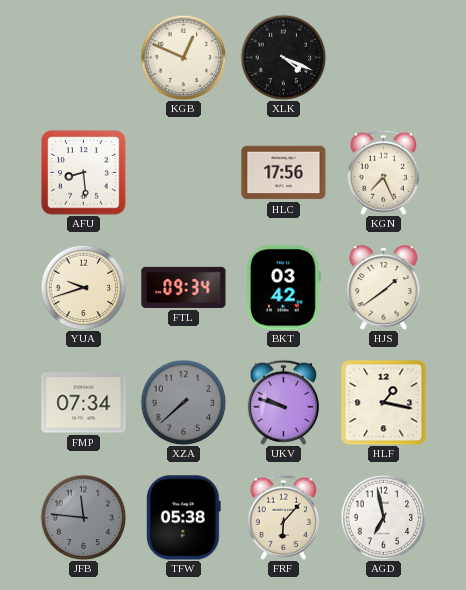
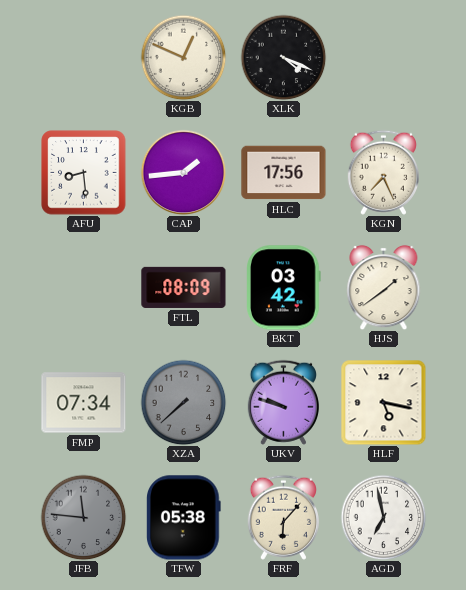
CAP: none -> 1:44 (183, 172)
YUA: 9:42 -> none (83, 287)
FTL: 09:34 -> 08:09 (184, 287)
HLF: 1:17 -> 5:17 (384, 403)
